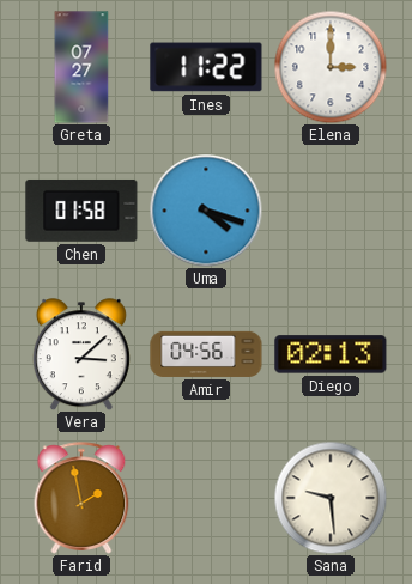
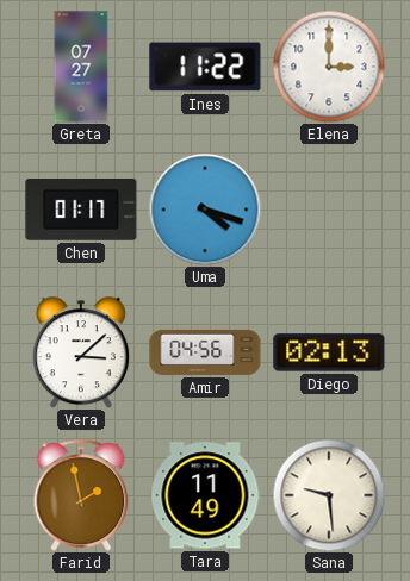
Chen: 01:58 -> 01:17 (81, 210)
Tara: none -> 11:49 (205, 495)
